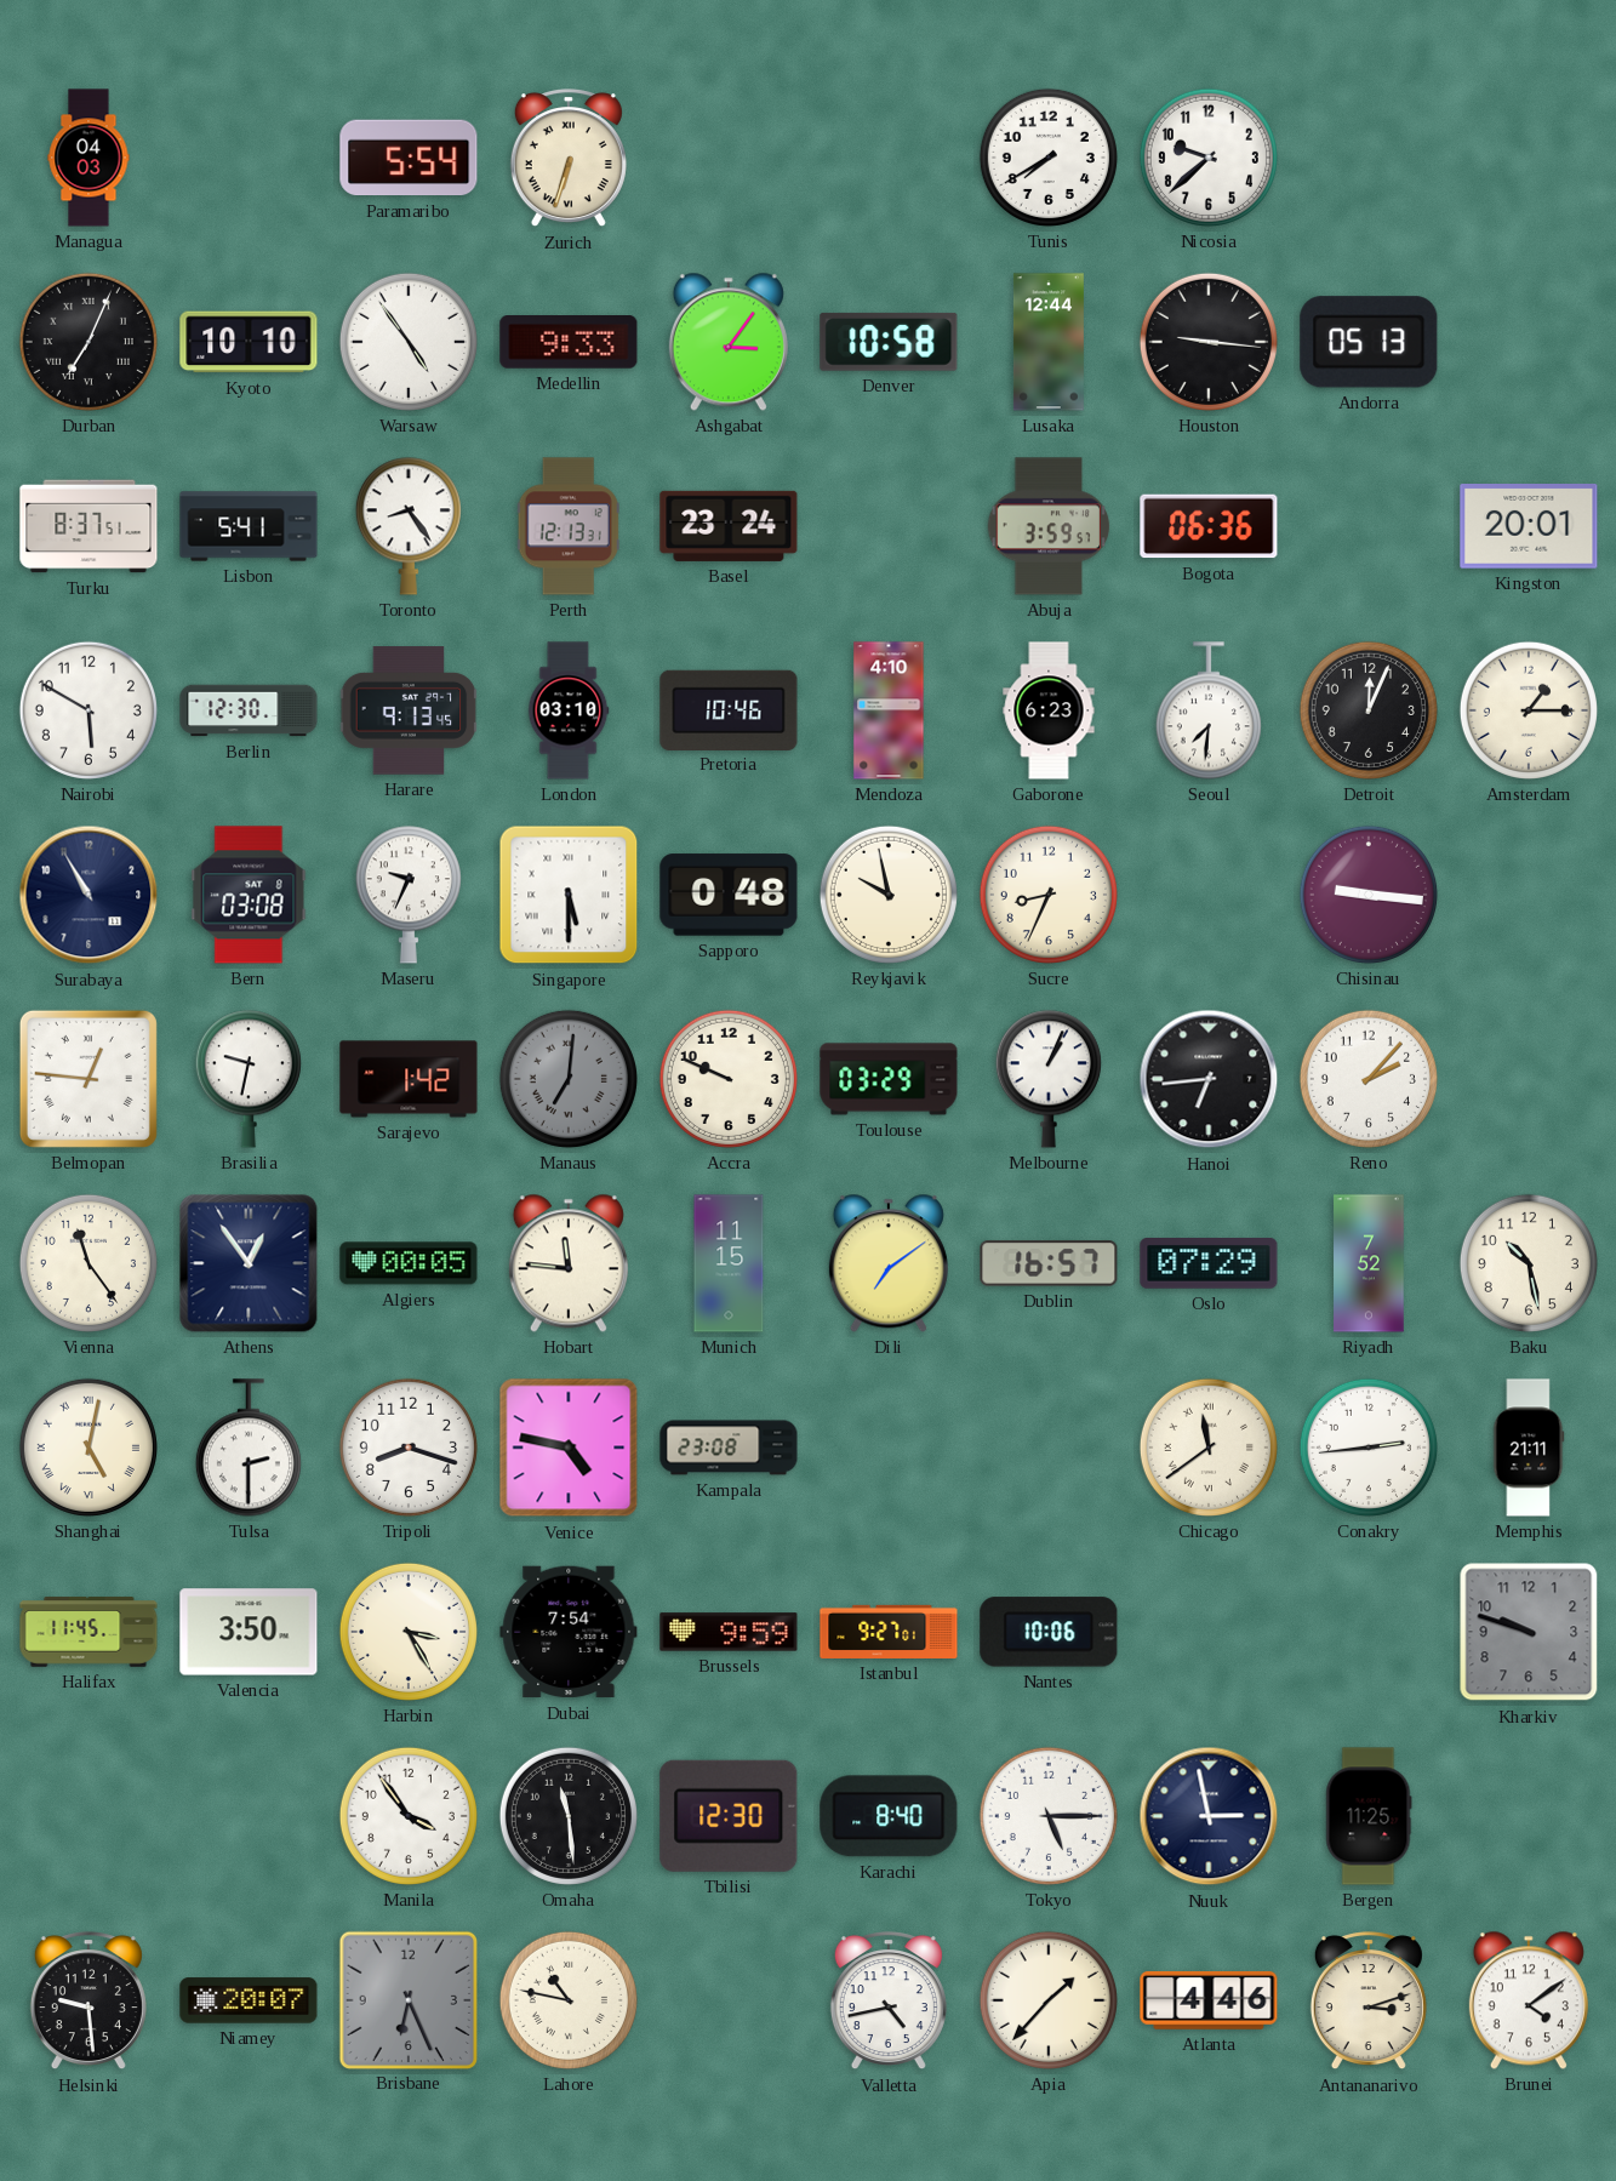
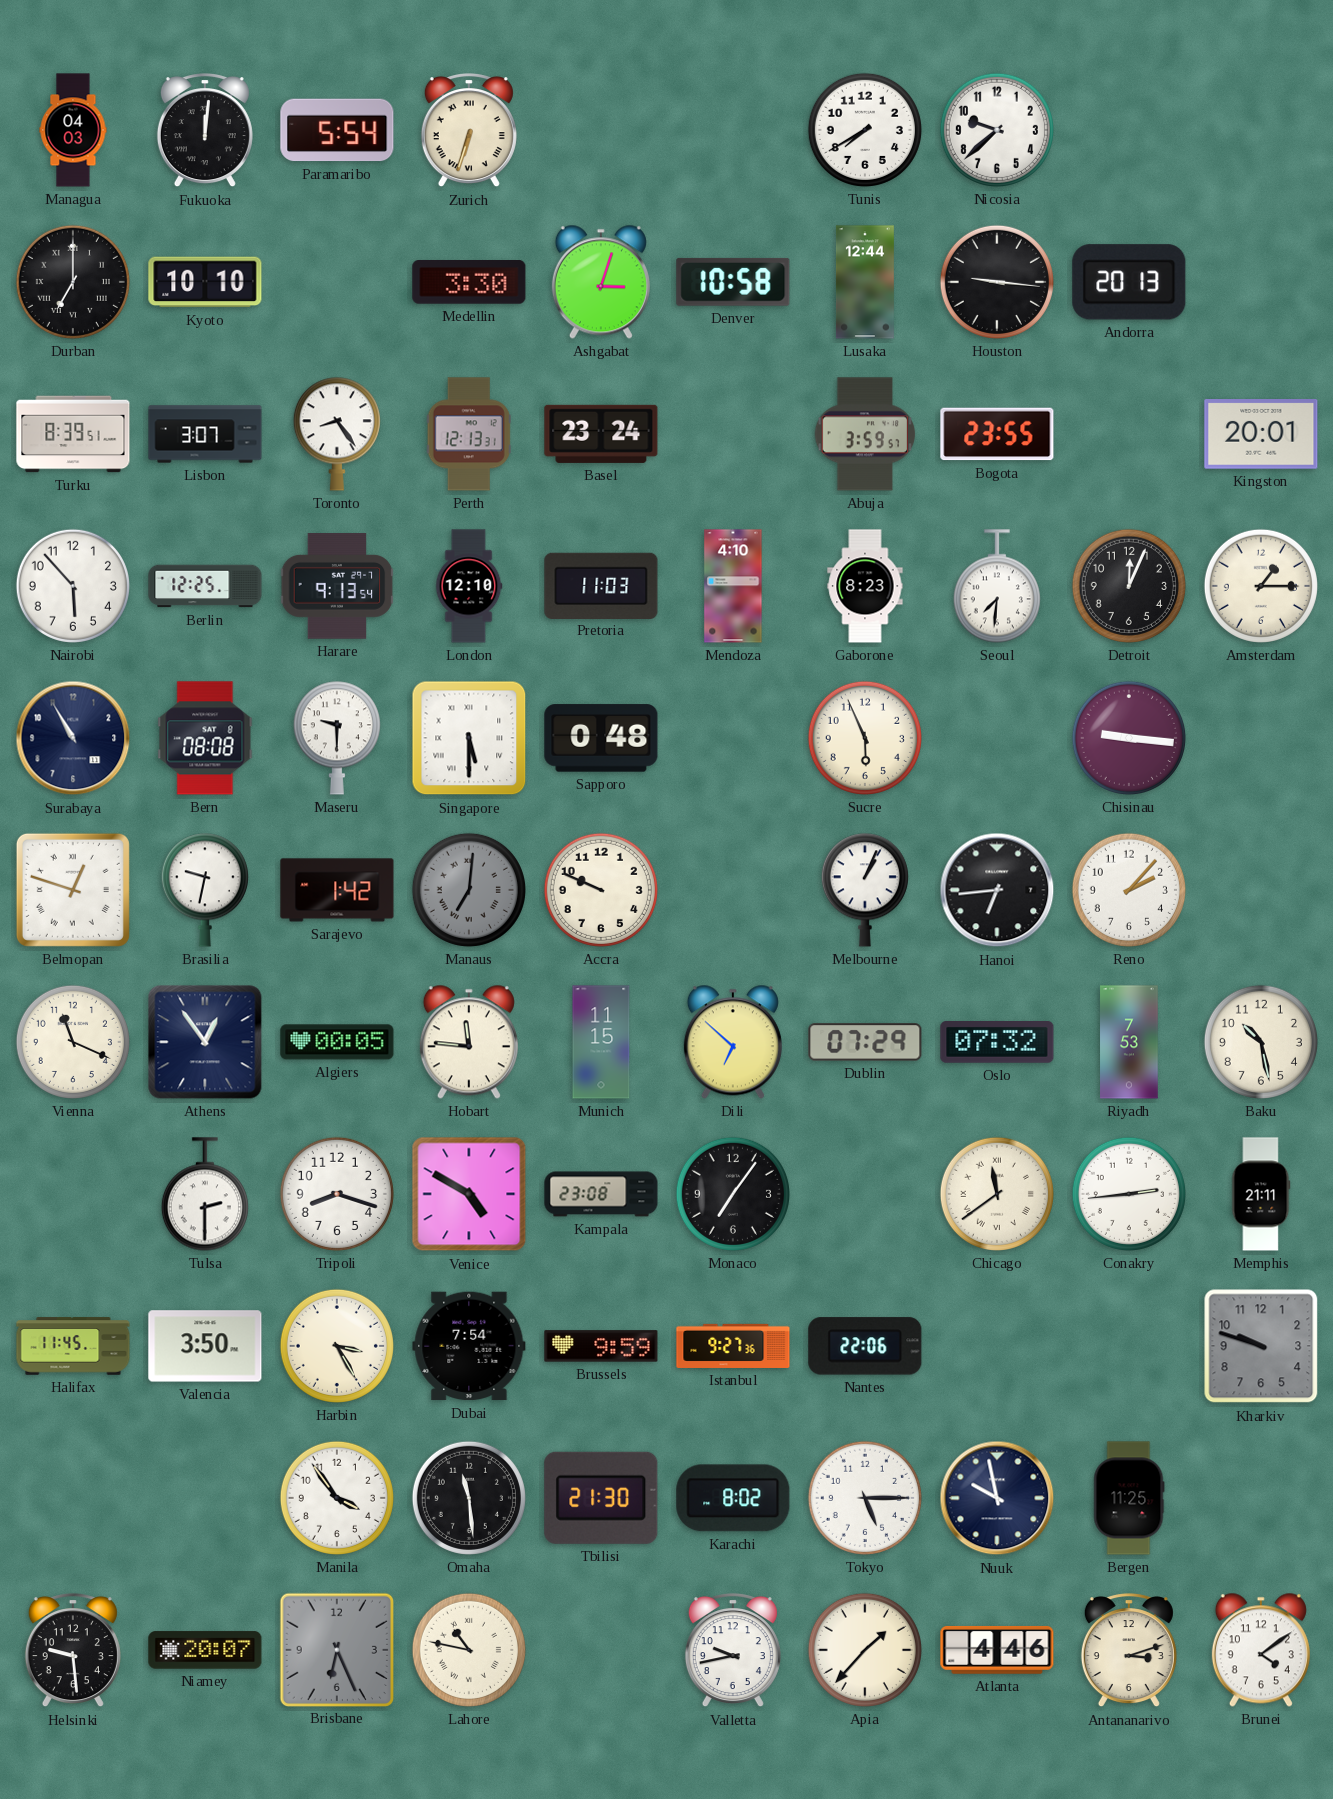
Fukuoka: none -> 12:01 (205, 131)
Durban: 7:04 -> 7:00 (73, 282)
Warsaw: 4:54 -> none (409, 342)
Medellin: 9:33 -> 3:30 (469, 283)
Ashgabat: 3:06 -> 3:03 (601, 282)
Andorra: 05:13 -> 20:13 (1129, 282)
Turku: 8:37 -> 8:39 (73, 434)
Lisbon: 5:41 -> 3:07 (205, 434)
Bogota: 06:36 -> 23:55 (997, 434)
Nairobi: 5:50 -> 5:53 (73, 586)
Berlin: 12:30 -> 12:25 (205, 586)
Harare: 9:13:45 -> 9:13:54 (337, 586)
London: 03:10 -> 12:10 (469, 586)
Pretoria: 10:46 -> 11:03 (601, 585)
Gaborone: 6:23 -> 8:23 (865, 586)
Bern: 03:08 -> 08:08 (205, 738)
Maseru: 9:34 -> 9:30 (337, 738)
Reykjavik: 9:58 -> none (889, 895)
Sucre: 8:34 -> 5:56 (865, 738)
Belmopan: 12:46 -> 12:48 (73, 890)
Toulouse: 03:29 -> none (889, 1079)
Vienna: 11:24 -> 11:19 (73, 1042)
Dili: 7:09 -> 6:52 (733, 1042)
Dublin: 16:57 -> 07:29 (865, 1042)
Oslo: 07:29 -> 07:32 (997, 1042)
Riyadh: 7:52 -> 7:53 (1129, 1042)
Shanghai: 5:02 -> none (88, 1448)
Venice: 4:47 -> 4:50 (469, 1194)
Monaco: none -> 7:06 (733, 1194)
Istanbul: 9:27:01 -> 9:27:36 (733, 1346)
Nantes: 10:06 -> 22:06 (865, 1346)
Tbilisi: 12:30 -> 21:30 (601, 1498)
Karachi: 8:40 -> 8:02 (733, 1498)
Nuuk: 2:58 -> 9:58 (997, 1498)
Valletta: 4:43 -> 9:43 (733, 1651)
